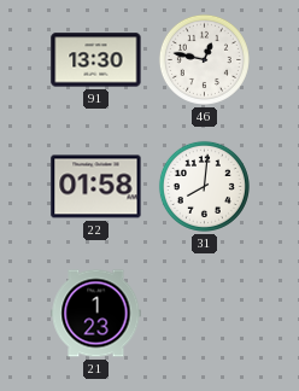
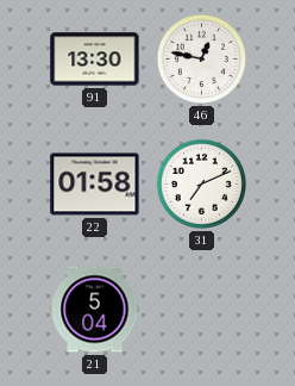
31: 8:01 -> 7:11 (201, 183)
21: 1:23 -> 5:04 (95, 310)
